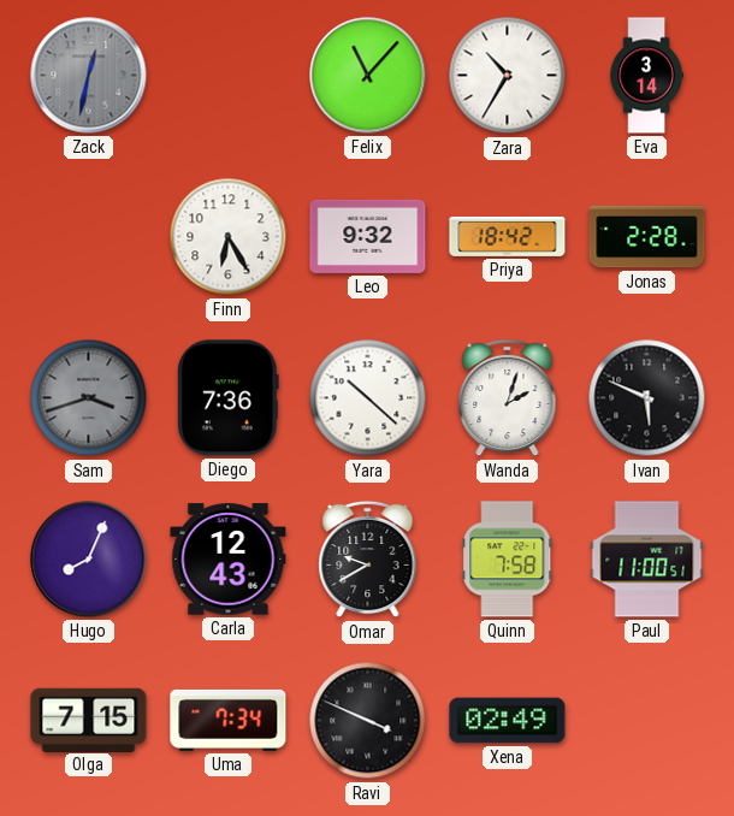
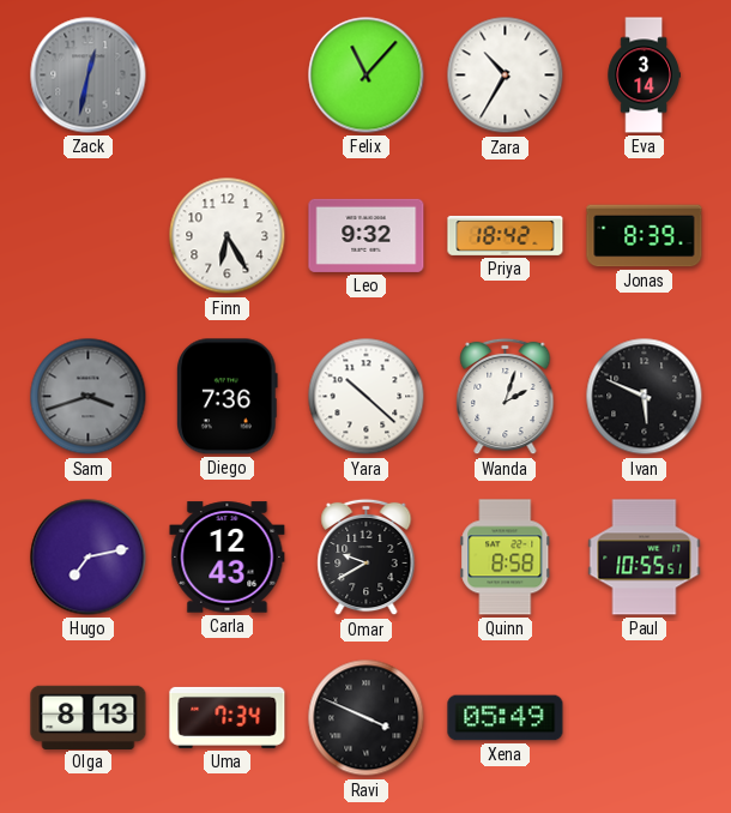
Jonas: 2:28 -> 8:39 (645, 236)
Hugo: 8:04 -> 7:13 (89, 558)
Quinn: 7:58 -> 8:58 (506, 558)
Paul: 11:00 -> 10:55 (645, 558)
Olga: 7:15 -> 8:13 (89, 717)
Xena: 02:49 -> 05:49 (506, 718)
